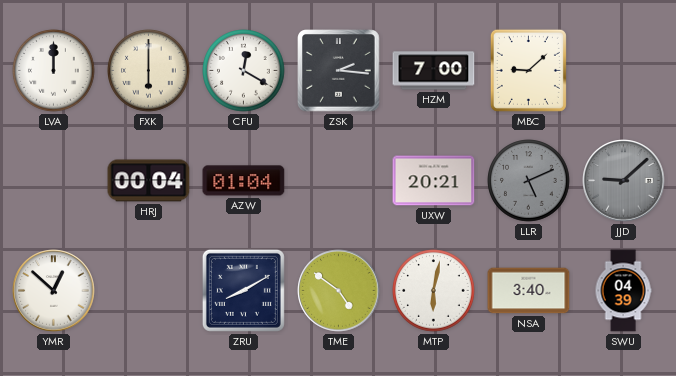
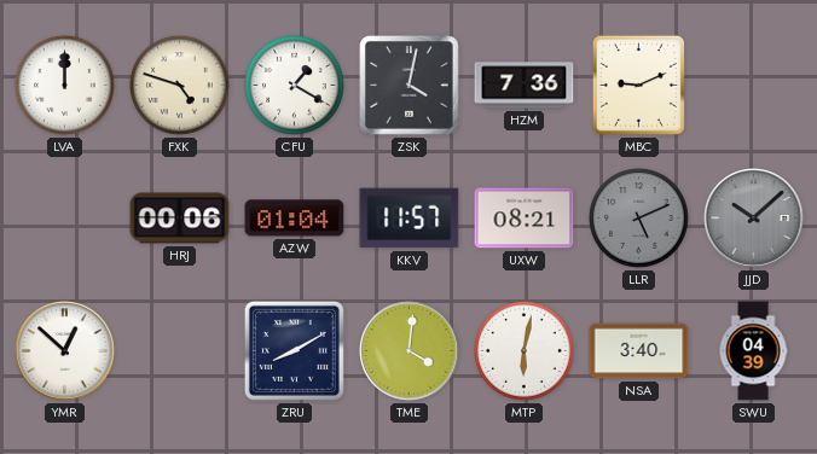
FXK: 6:00 -> 4:48 (180, 86)
CFU: 12:20 -> 1:20 (295, 86)
ZSK: 2:16 -> 4:02 (410, 86)
HZM: 7:00 -> 7:36 (525, 86)
MBC: 9:08 -> 9:11 (638, 85)
HRJ: 00:04 -> 00:06 (180, 219)
KKV: none -> 11:57 (410, 219)
UXW: 20:21 -> 08:21 (525, 219)
JJD: 9:08 -> 10:08 (754, 219)
TME: 4:51 -> 4:01 (410, 351)
